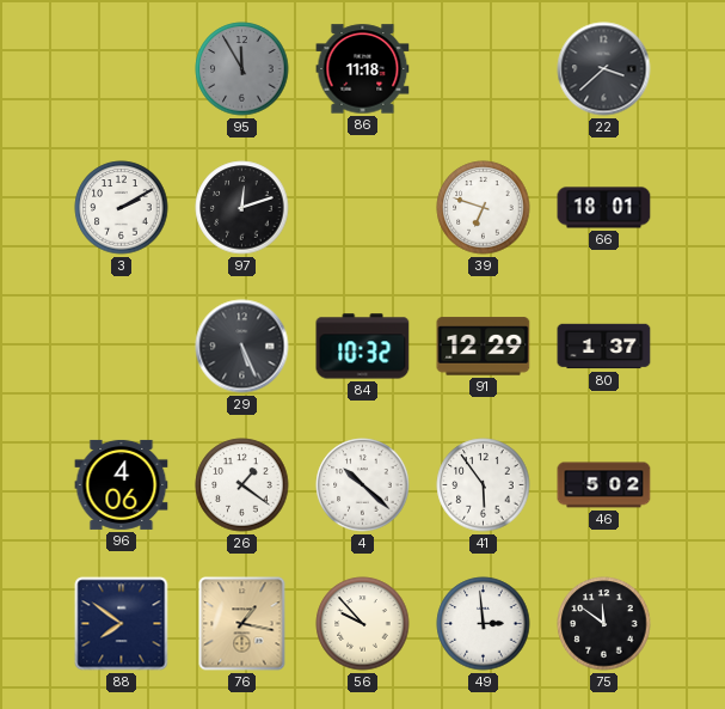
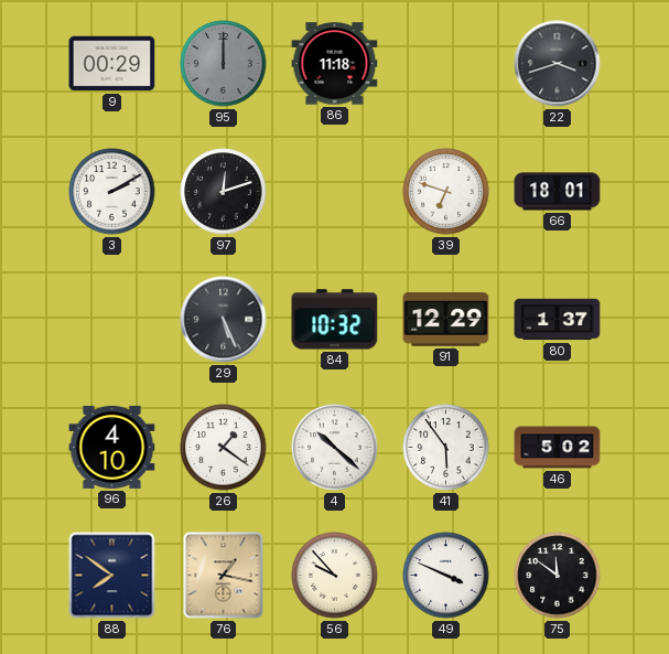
9: none -> 00:29 (112, 64)
95: 11:55 -> 12:00 (224, 64)
22: 3:38 -> 3:42 (558, 64)
96: 4:06 -> 4:10 (112, 447)
49: 2:59 -> 3:49 (446, 576)
